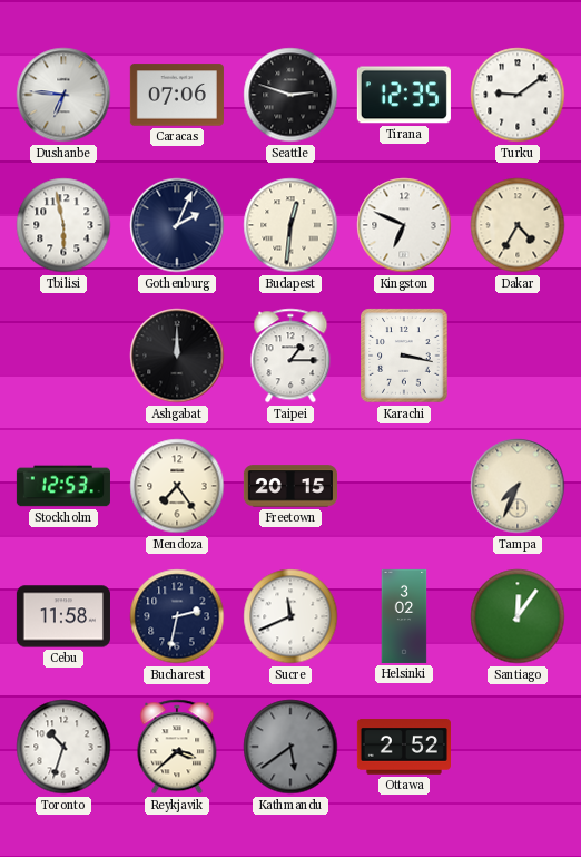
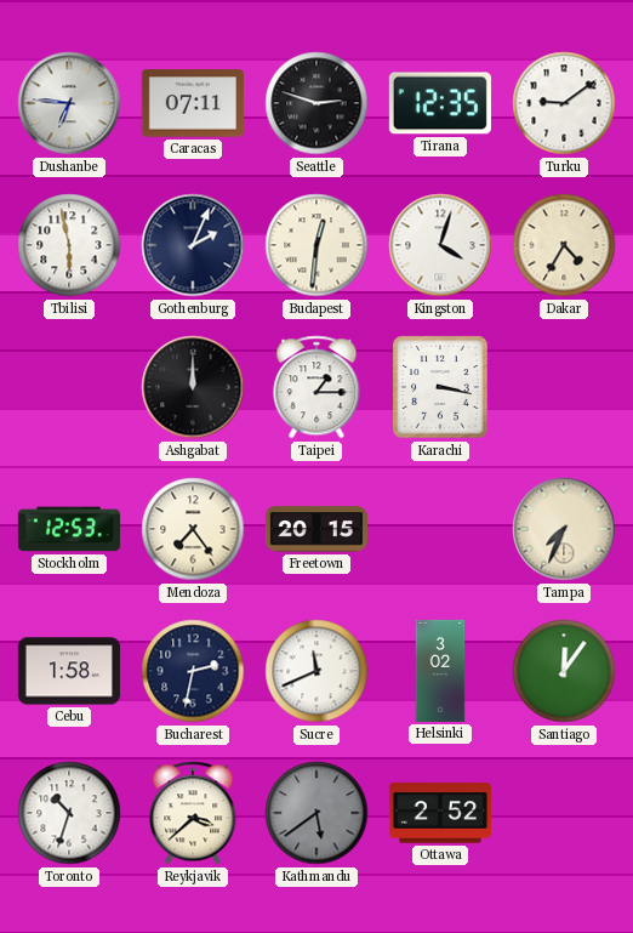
Caracas: 07:06 -> 07:11 (193, 103)
Kingston: 6:49 -> 4:03 (440, 245)
Cebu: 11:58 -> 1:58 (69, 671)
